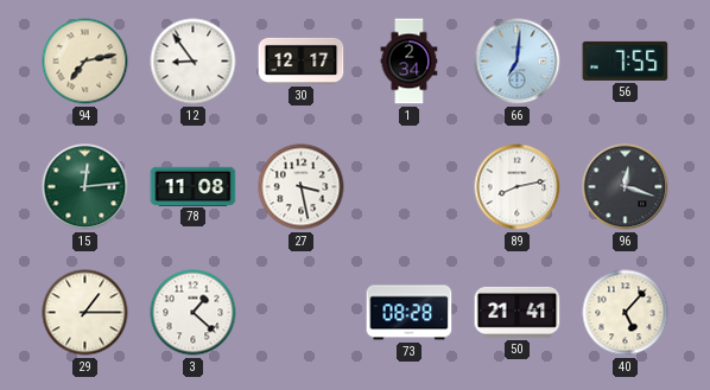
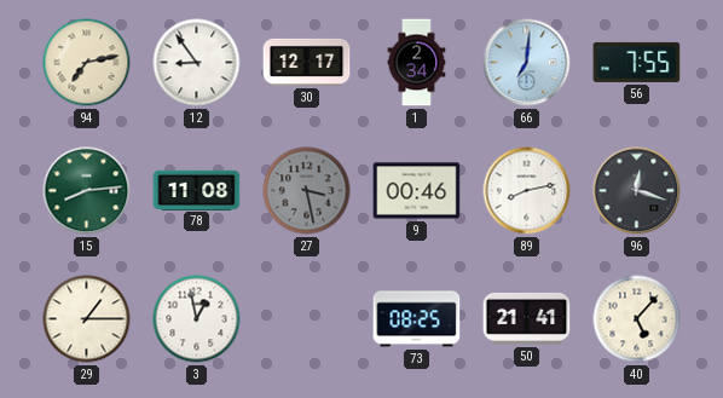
15: 12:14 -> 8:14 (87, 191)
27 dial: white -> grey (307, 191)
9: none -> 00:46 (417, 191)
3: 1:22 -> 12:58 (197, 319)
73: 08:28 -> 08:25 (417, 319)
